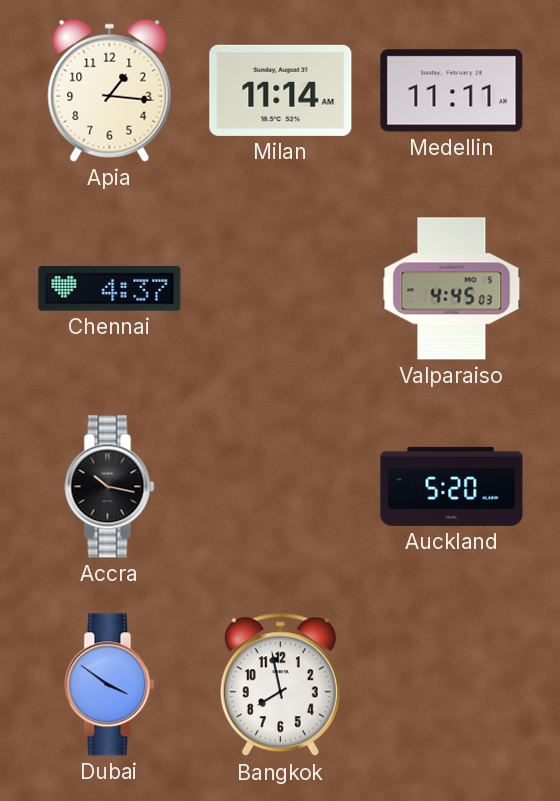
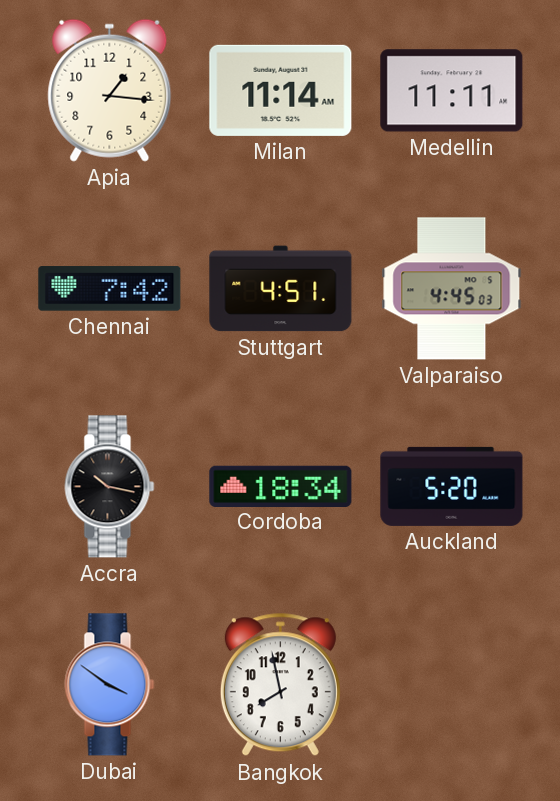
Chennai: 4:37 -> 7:42 (110, 289)
Stuttgart: none -> 4:51 (281, 289)
Cordoba: none -> 18:34 (281, 486)
